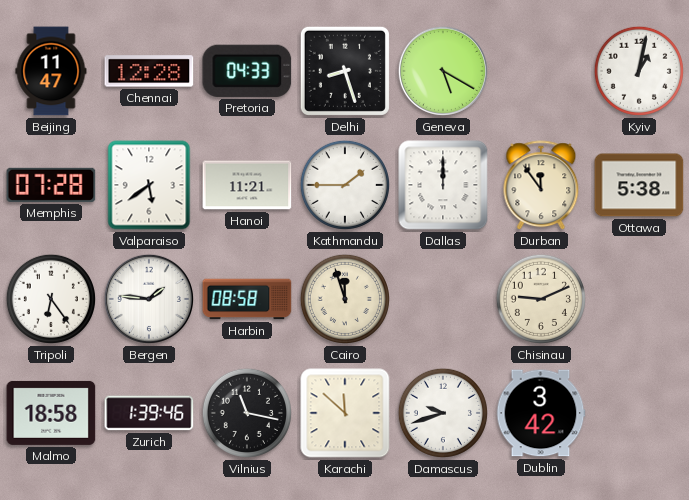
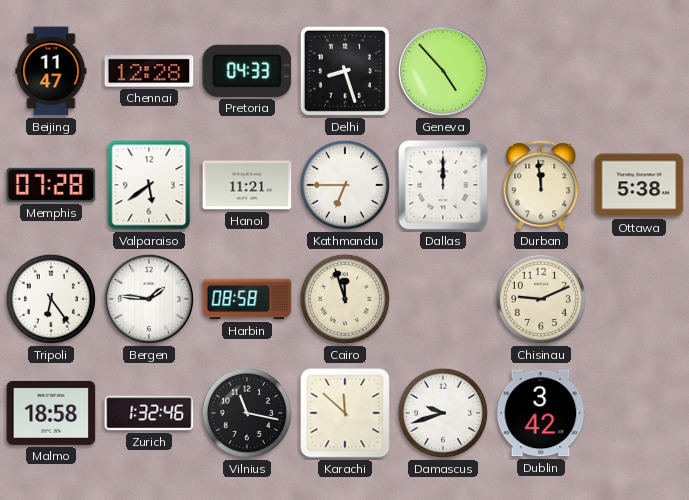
Geneva: 5:20 -> 4:53 (443, 71)
Kyiv: 1:02 -> none (639, 71)
Kathmandu: 1:45 -> 6:45 (345, 185)
Durban: 11:54 -> 11:59 (541, 186)
Zurich: 1:39 -> 1:32 (149, 413)
